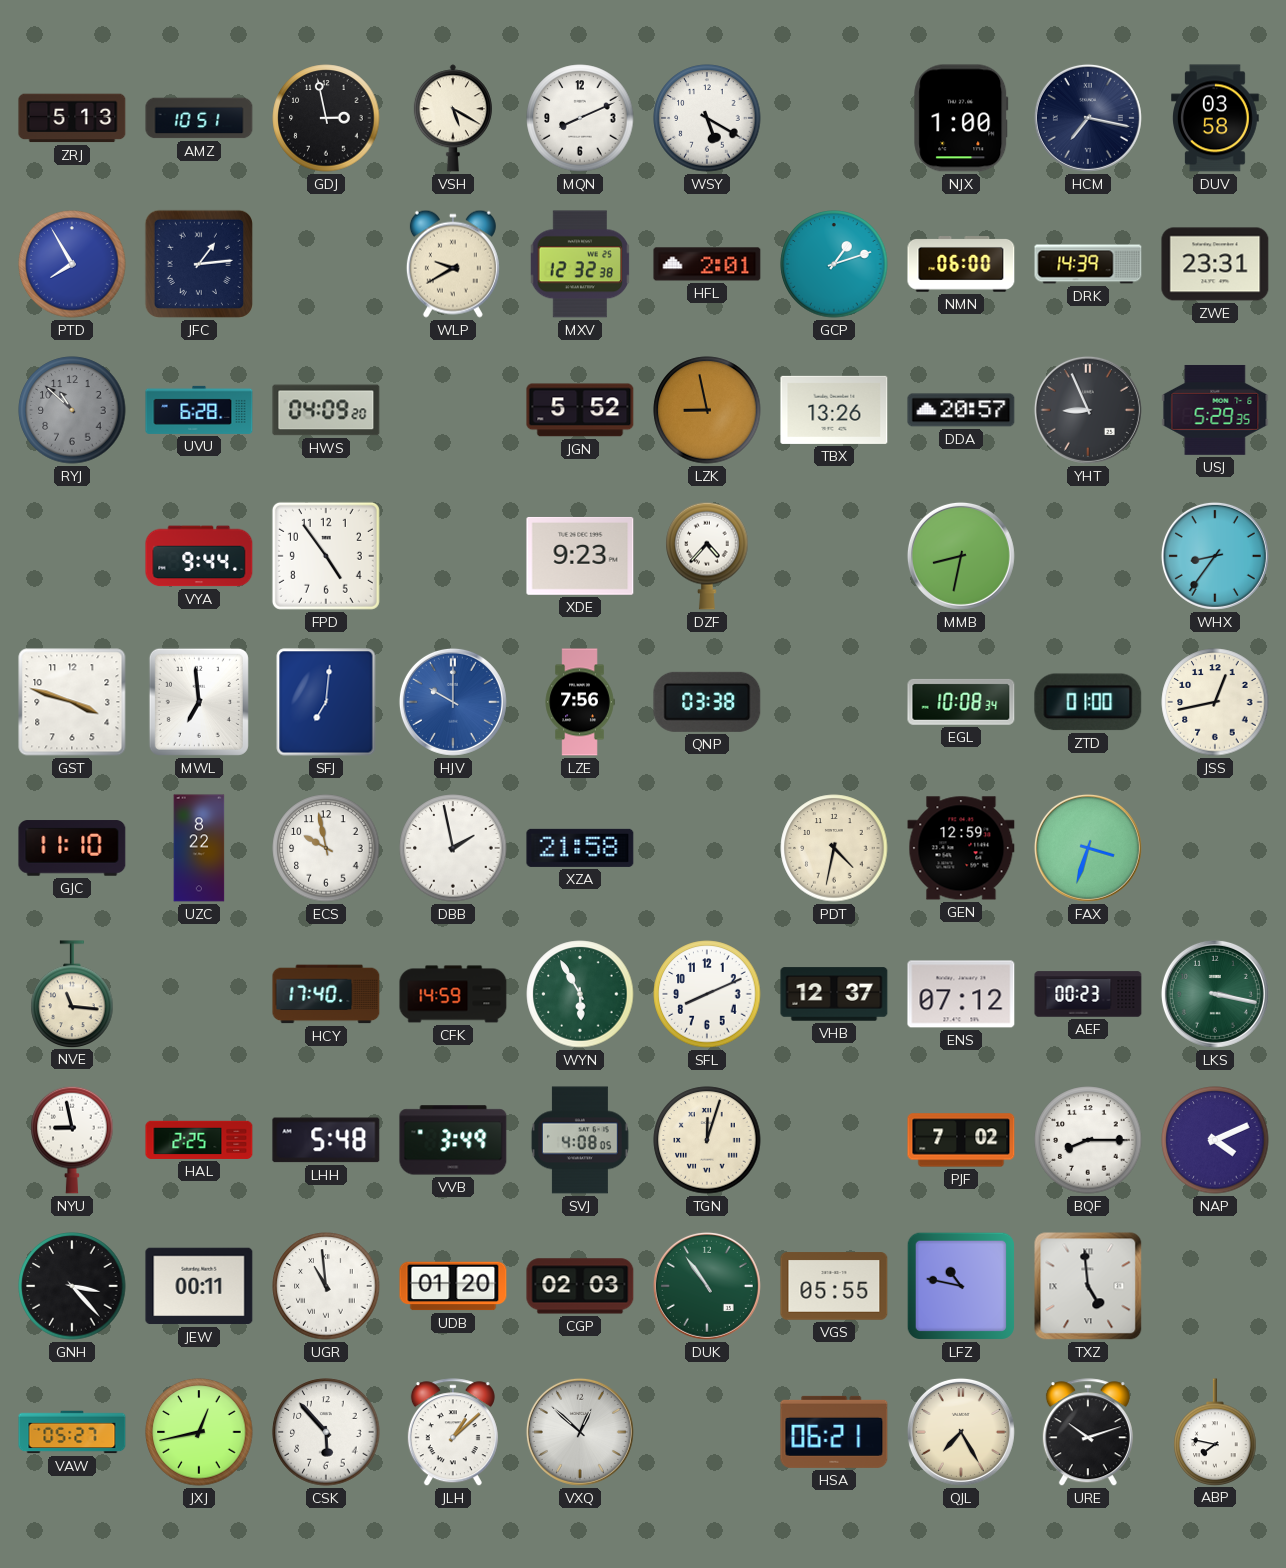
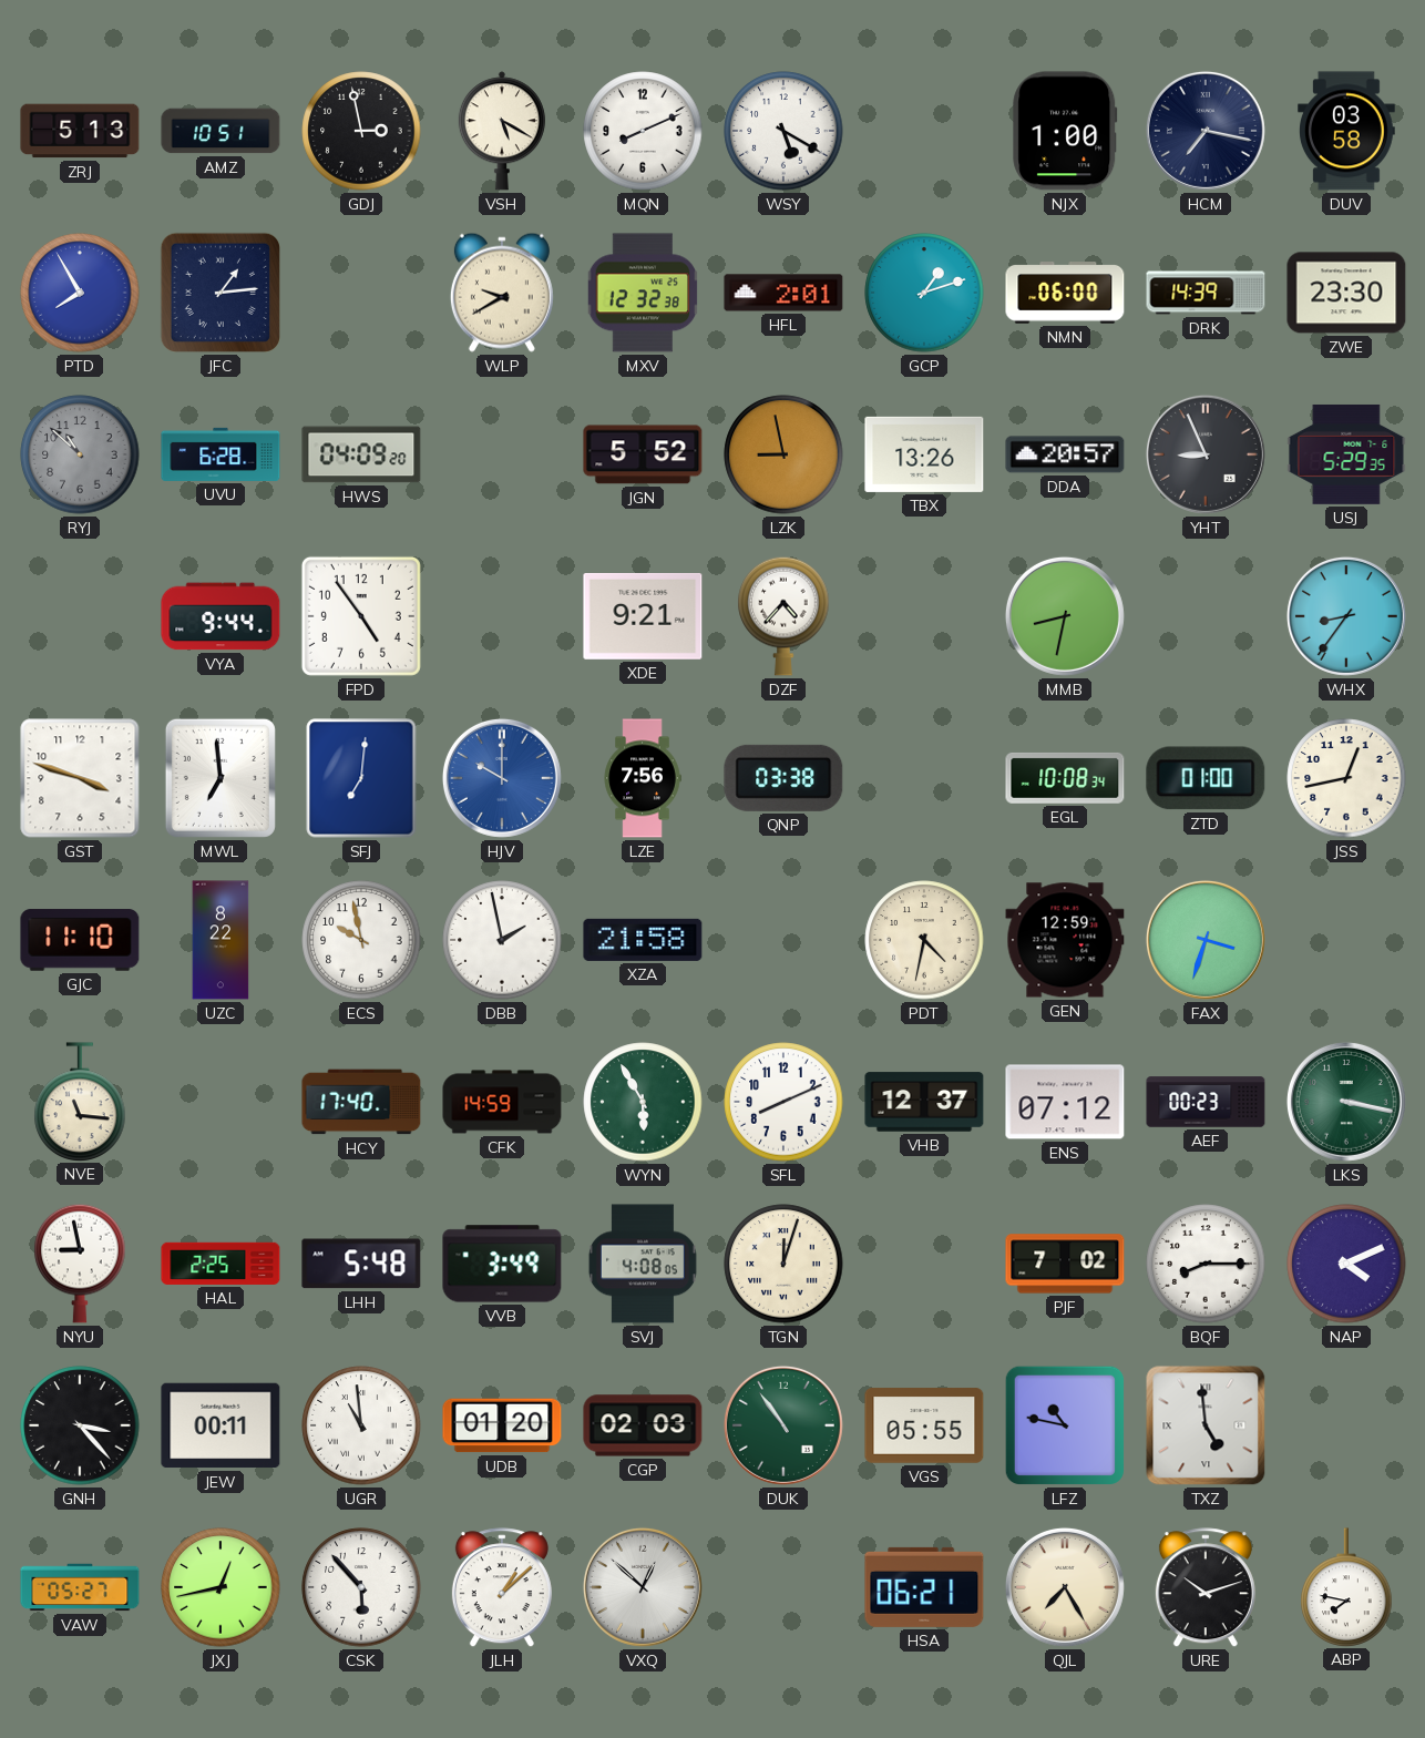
ZWE: 23:31 -> 23:30 (1346, 293)
XDE: 9:23 -> 9:21 (643, 616)
